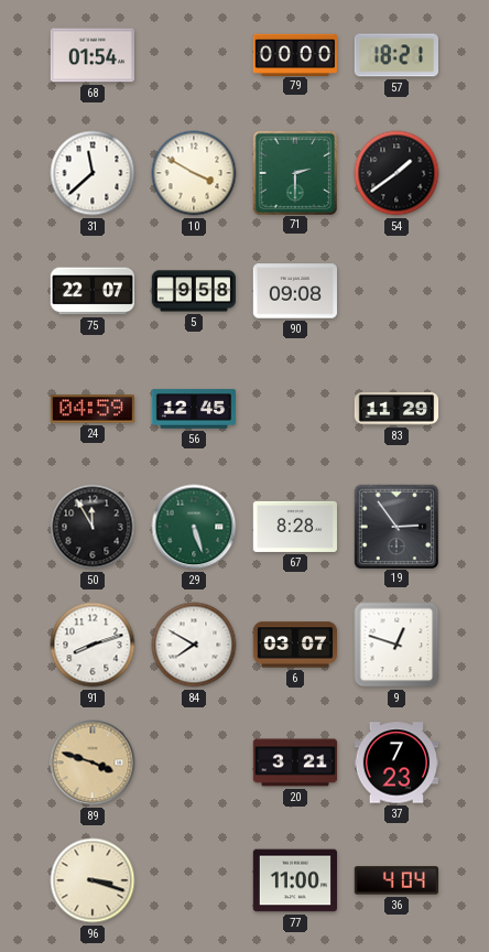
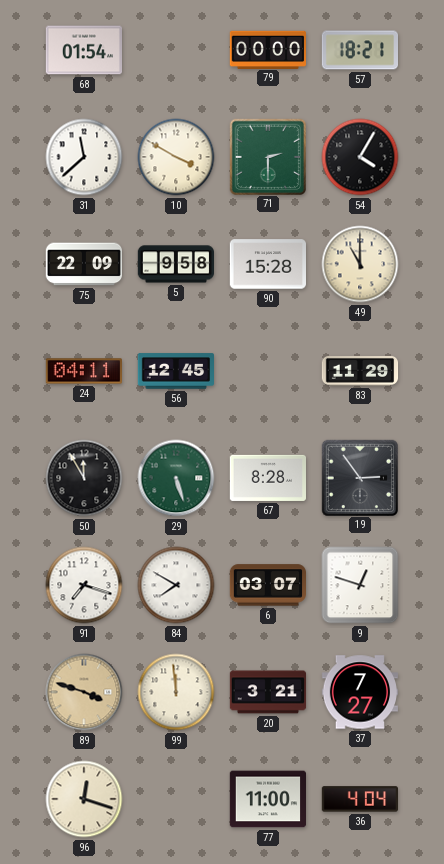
54: 1:39 -> 4:05 (360, 157)
75: 22:07 -> 22:09 (84, 264)
90: 09:08 -> 15:28 (267, 264)
49: none -> 11:00 (360, 264)
24: 04:59 -> 04:11 (83, 371)
91: 8:12 -> 7:18 (84, 585)
99: none -> 11:59 (176, 692)
37: 7:23 -> 7:27 (359, 692)
96: 3:18 -> 12:18 (84, 799)
